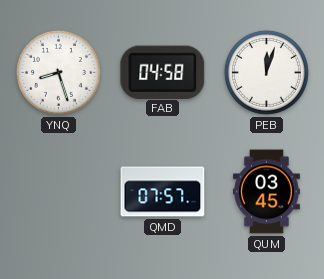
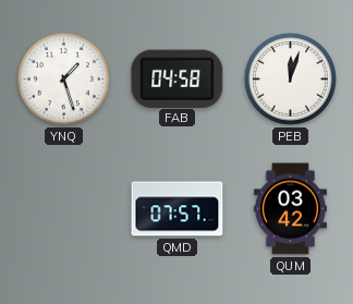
YNQ: 8:27 -> 1:27 (63, 78)
QUM: 03:45 -> 03:42 (290, 209)
